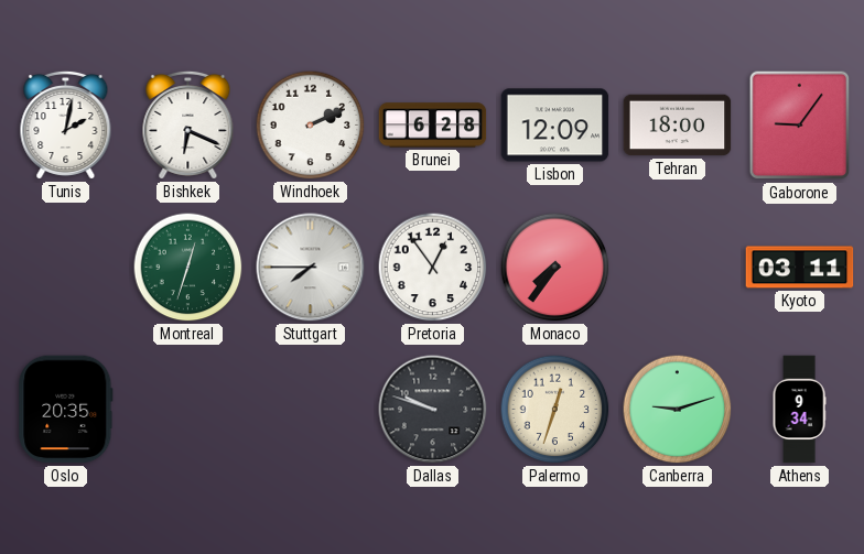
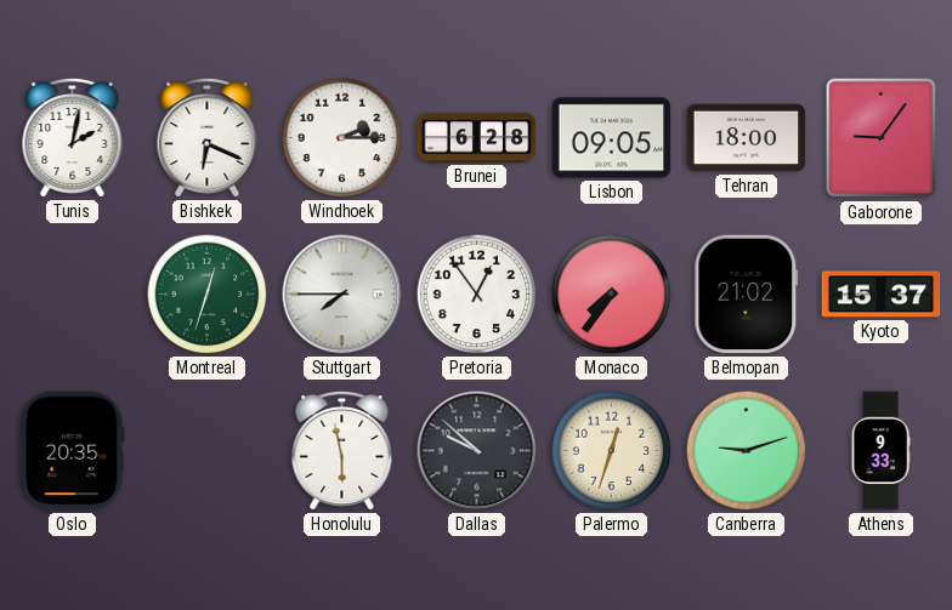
Windhoek: 2:11 -> 2:15 (342, 138)
Lisbon: 12:09 -> 09:05 (612, 138)
Belmopan: none -> 21:02 (747, 295)
Kyoto: 03:11 -> 15:37 (882, 295)
Honolulu: none -> 5:58 (342, 450)
Dallas: 9:48 -> 9:52 (477, 451)
Athens: 9:34 -> 9:33 (880, 451)
